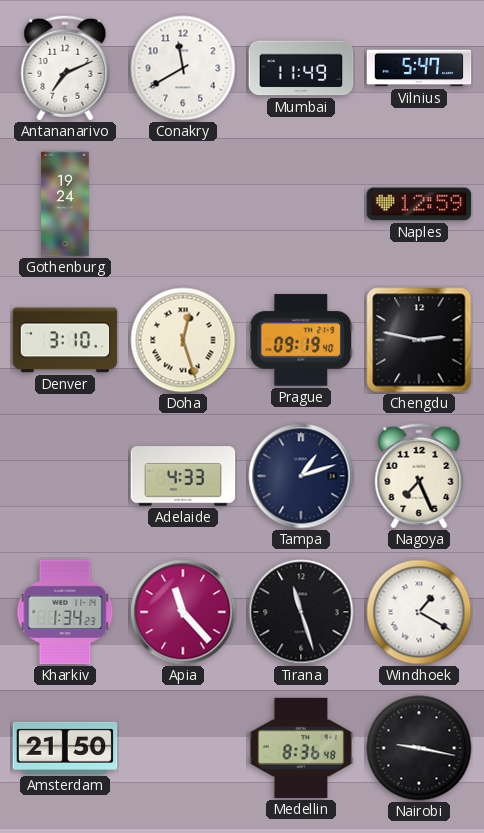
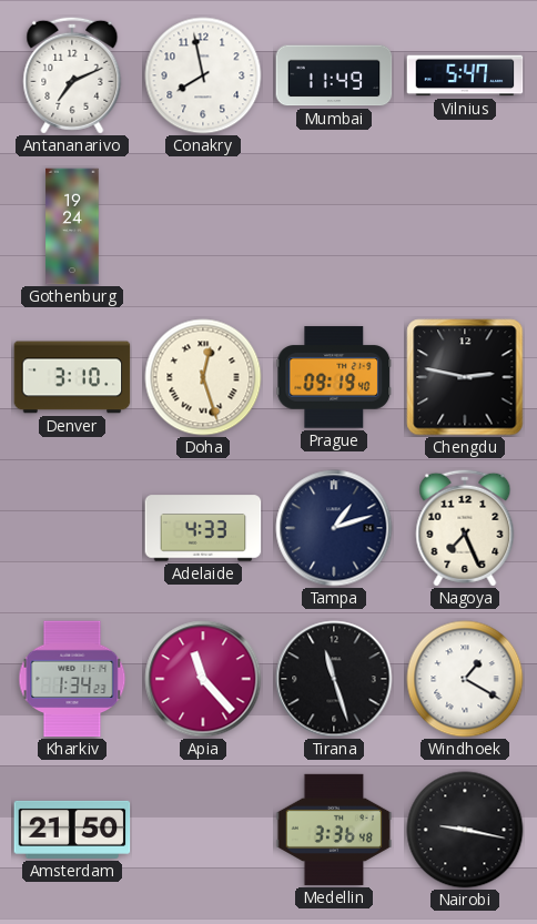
Conakry: 11:40 -> 7:58 (203, 75)
Naples: 12:59 -> none (419, 204)
Medellin: 8:36 -> 3:36 (334, 830)
